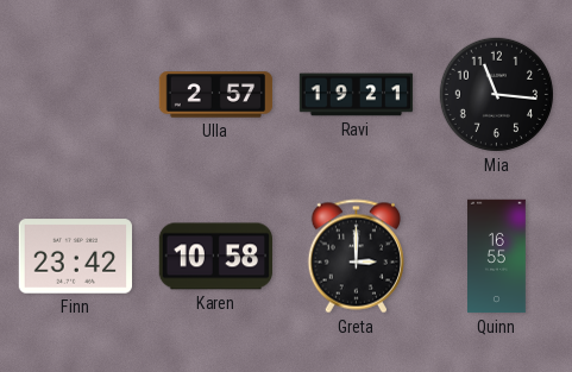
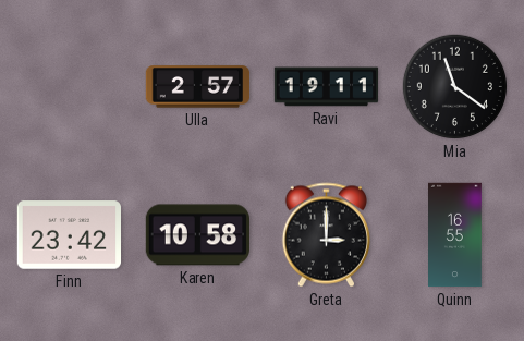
Ravi: 19:21 -> 19:11 (327, 87)
Mia: 11:16 -> 11:21 (454, 86)
